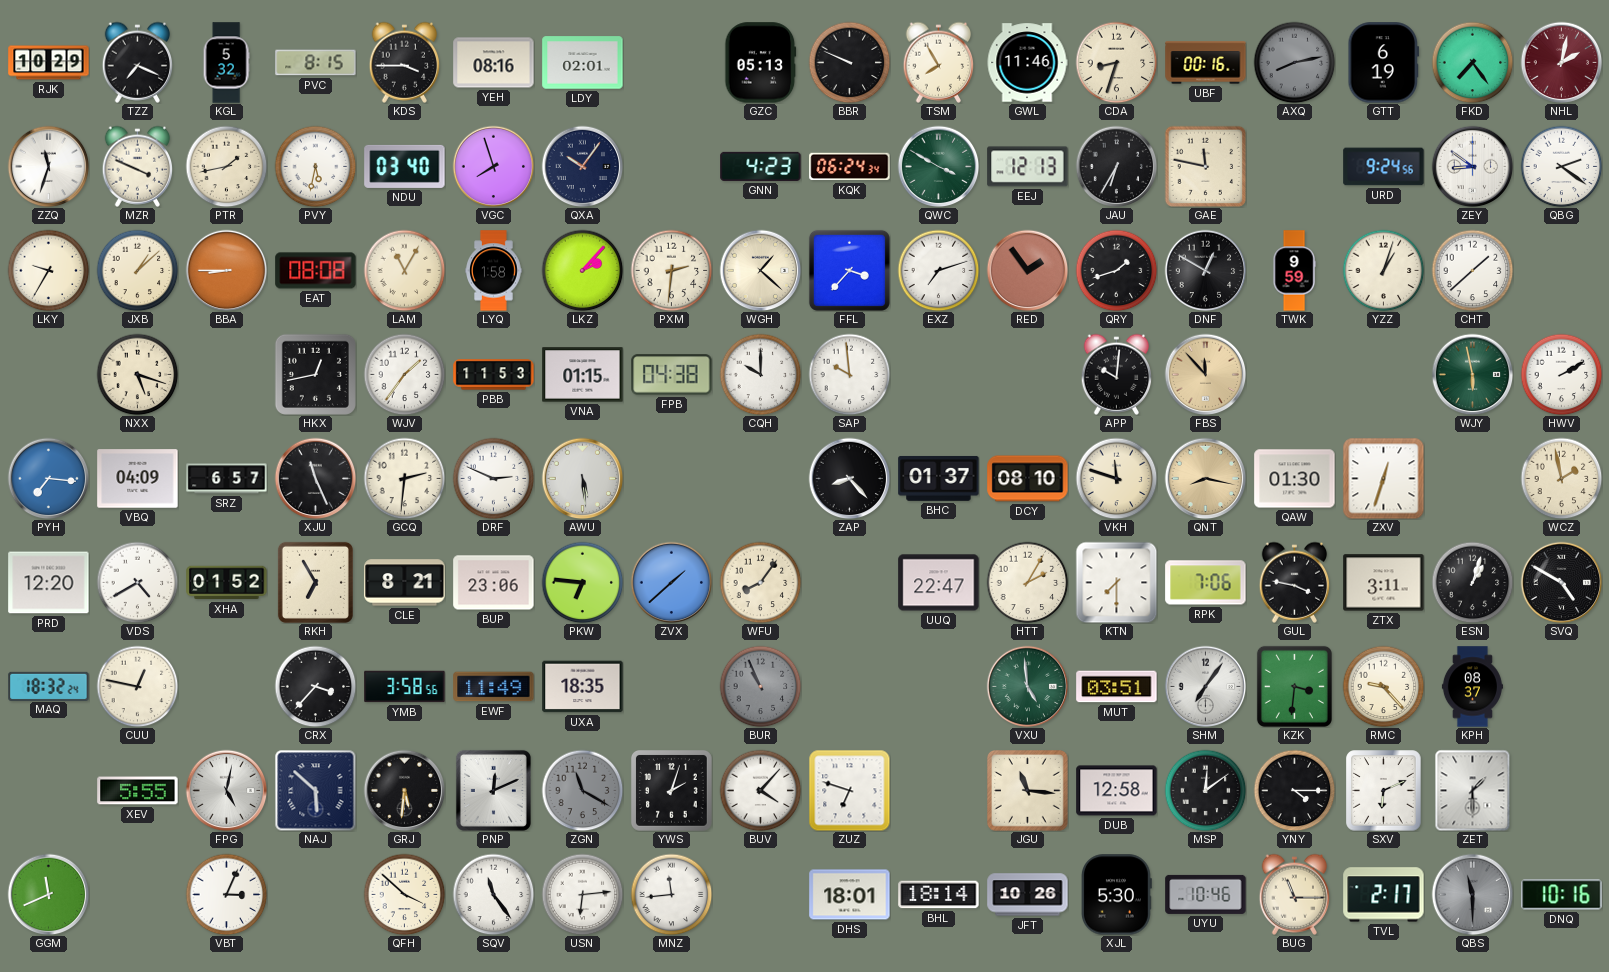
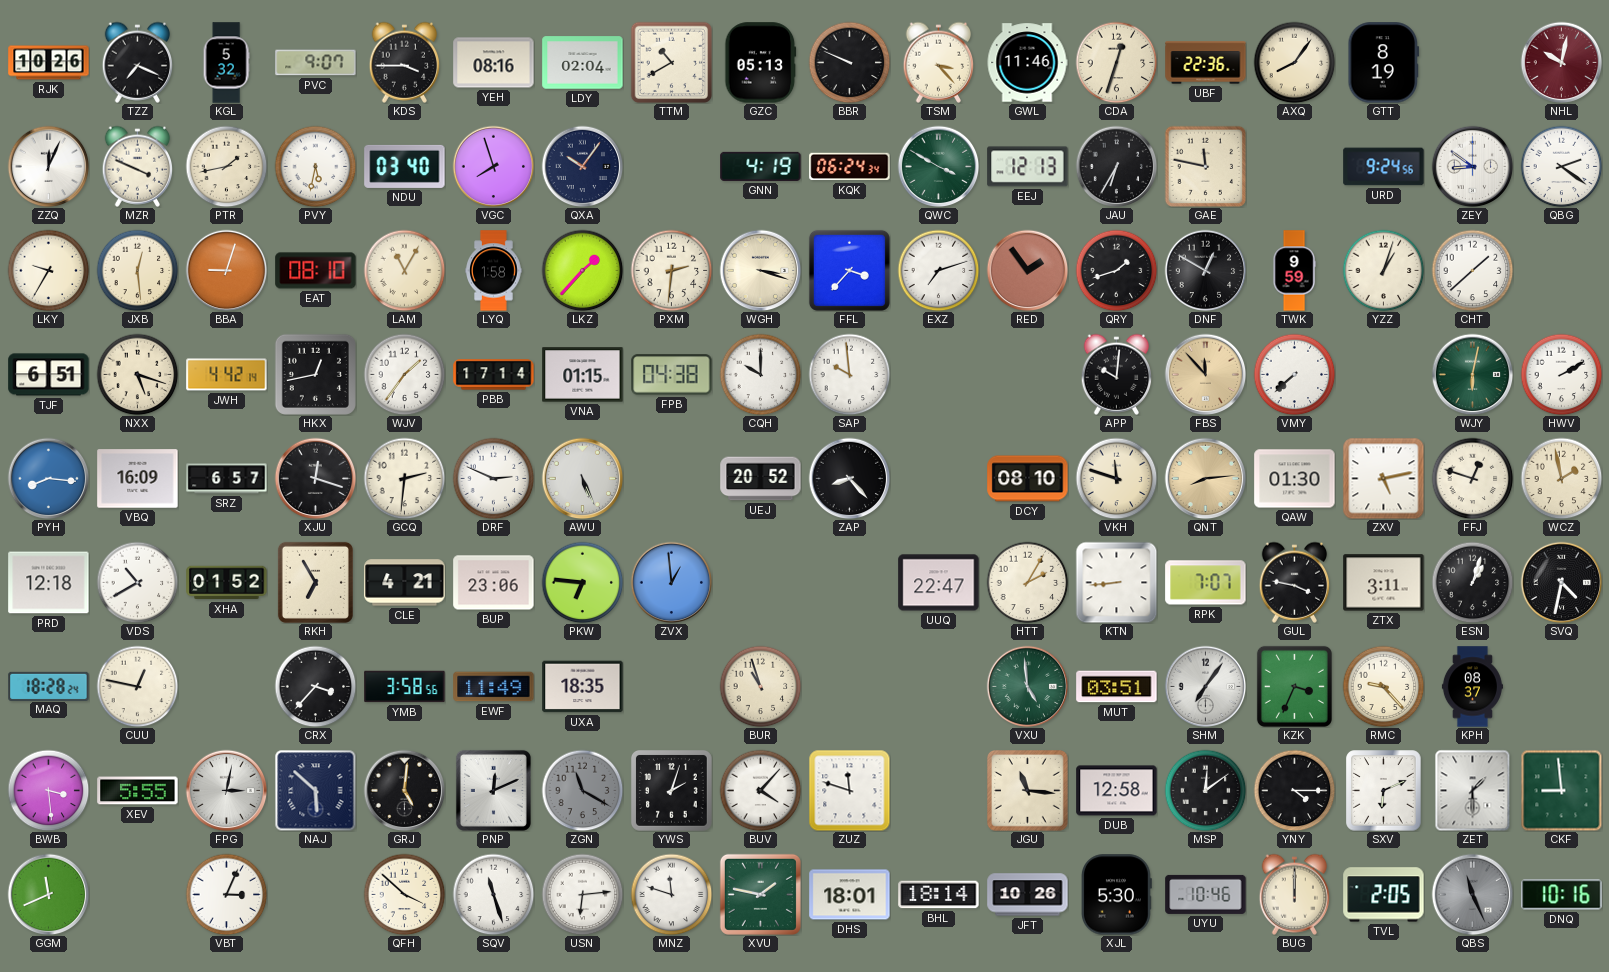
RJK: 10:29 -> 10:26 (49, 63)
PVC: 8:15 -> 9:07 (316, 63)
LDY: 02:01 -> 02:04 (583, 63)
TTM: none -> 10:40 (671, 62)
TSM: 7:55 -> 3:23 (939, 62)
CDA: 8:33 -> 12:33 (1116, 62)
UBF: 00:16 -> 22:36 (1206, 63)
AXQ: 8:13 -> 8:06 (1294, 62)
AXQ dial: grey -> cream (1294, 62)
GTT: 6:19 -> 8:19 (1384, 63)
FKD: 7:24 -> none (1472, 62)
NHL: 2:02 -> 10:02 (1561, 62)
ZZQ: 11:33 -> 12:04 (48, 166)
GNN: 4:23 -> 4:19 (761, 166)
JXB: 1:08 -> 12:29 (137, 270)
BBA: 8:45 -> 9:03 (226, 270)
EAT: 08:08 -> 08:10 (316, 271)
LKZ: 2:07 -> 1:37 (582, 270)
WGH: 1:22 -> 3:18 (760, 270)
TJF: none -> 6:51 (49, 375)
JWH: none -> 4:42 (227, 375)
PBB: 11:53 -> 17:14 (494, 375)
VMY: none -> 7:38 (1294, 374)
WJY: 5:58 -> 6:02 (1472, 374)
PYH: 7:16 -> 8:16 (48, 478)
VBQ: 04:09 -> 16:09 (138, 479)
XJU: 11:26 -> 12:18 (315, 478)
AWU: 5:29 -> 5:26 (582, 478)
UEJ: none -> 20:52 (761, 479)
BHC: 01:37 -> none (939, 478)
QNT: 8:17 -> 8:14 (1205, 478)
ZXV: 12:33 -> 5:13 (1383, 478)
FFJ: none -> 12:48 (1472, 478)
PRD: 12:20 -> 12:18 (49, 583)
VDS: 4:40 -> 10:40 (137, 582)
CLE: 8:21 -> 4:21 (405, 583)
ZVX: 1:38 -> 12:59 (671, 582)
WFU: 8:06 -> none (760, 582)
KTN: 7:30 -> 8:44 (1116, 582)
RPK: 7:06 -> 7:07 (1206, 583)
SVQ: 4:50 -> 4:32 (1561, 582)
MAQ: 18:32 -> 18:28 (49, 686)
BUR: 10:56 -> 10:57 (760, 686)
BUR dial: grey -> cream (760, 686)
KZK: 3:31 -> 3:34 (1294, 686)
BWB: none -> 3:29 (48, 790)
FPG: 5:02 -> 3:02 (226, 790)
GRJ: 5:31 -> 5:01 (404, 790)
ZUZ: 6:48 -> 11:48 (849, 790)
CKF: none -> 8:59 (1561, 790)
SQV: 11:24 -> 11:27 (493, 894)
MNZ: 11:44 -> 11:48 (671, 894)
XVU: none -> 1:47 (760, 894)
BUG: 11:15 -> 12:00 (1295, 894)
TVL: 2:17 -> 2:05 (1384, 895)
QBS: 11:30 -> 11:26 (1472, 894)
